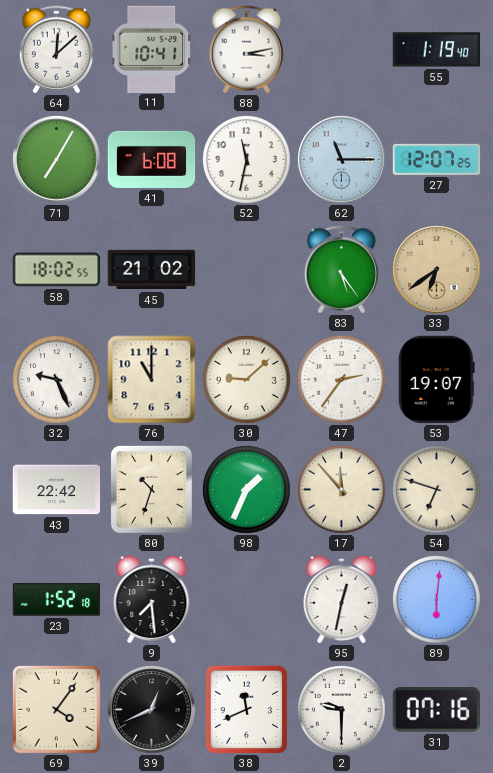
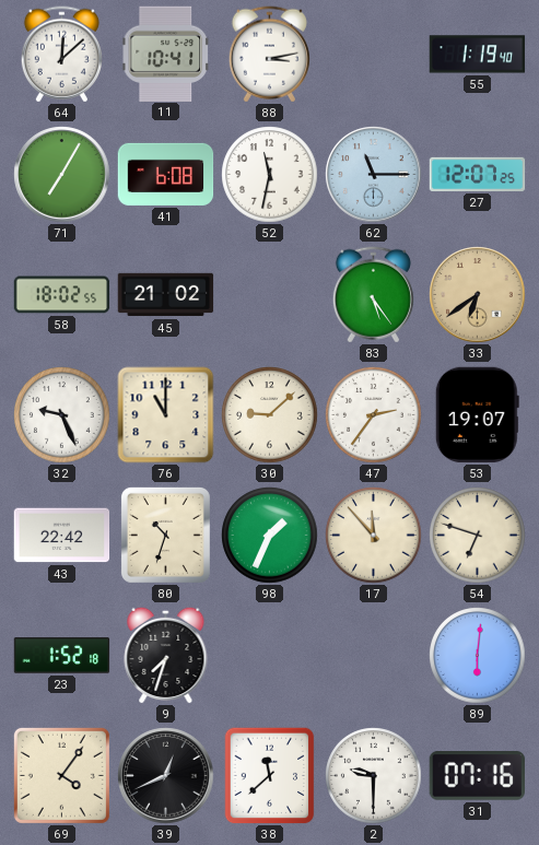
9: 7:29 -> 7:33 (166, 655)
95: 12:32 -> none (342, 599)
38: 11:41 -> 11:38 (270, 776)
